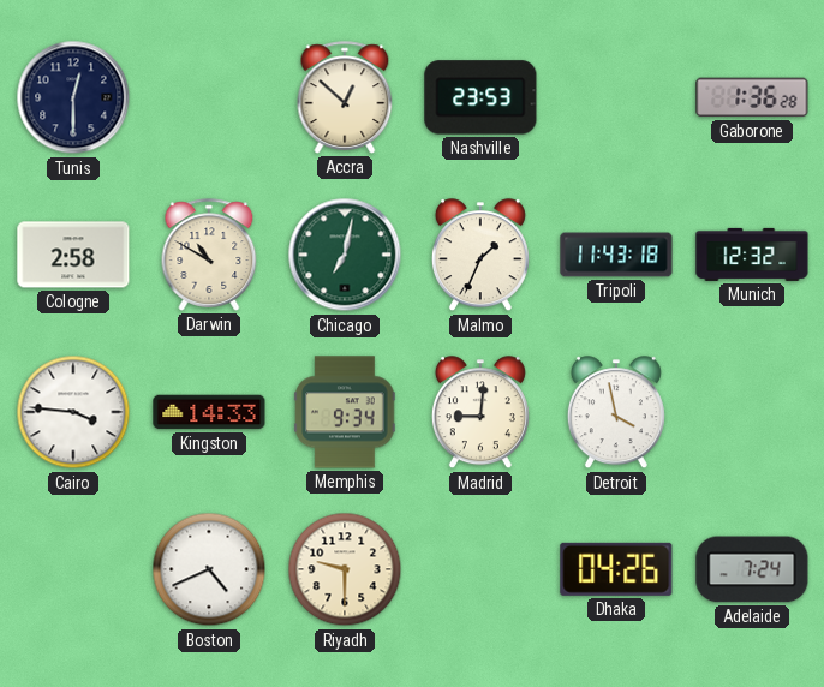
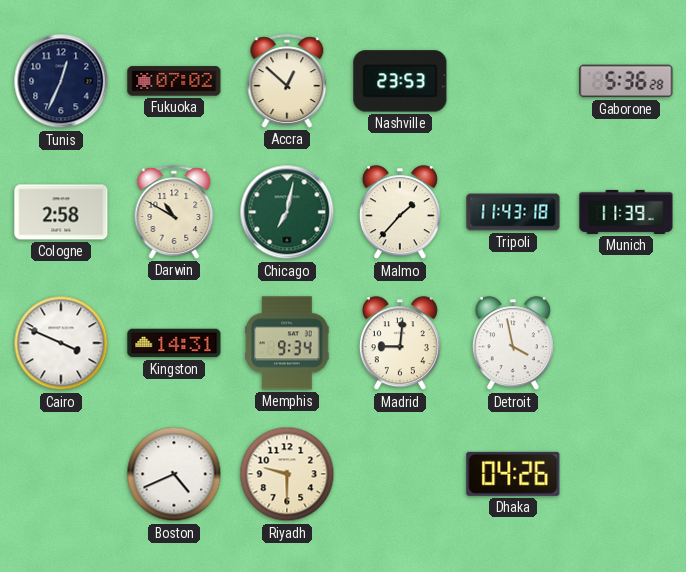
Tunis: 12:30 -> 12:34 (61, 81)
Fukuoka: none -> 07:02 (174, 81)
Gaborone: 1:36 -> 5:36 (626, 81)
Malmo: 1:34 -> 1:37 (400, 213)
Munich: 12:32 -> 11:39 (626, 212)
Cairo: 3:46 -> 3:49 (61, 343)
Kingston: 14:33 -> 14:31 (174, 343)
Adelaide: 7:24 -> none (752, 569)
